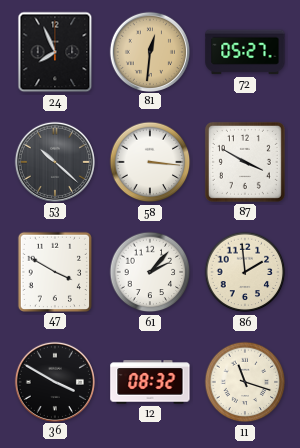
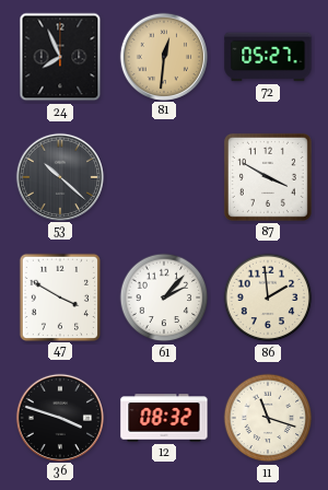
58: 3:16 -> none (150, 162)
36: 3:50 -> 3:48 (59, 417)
